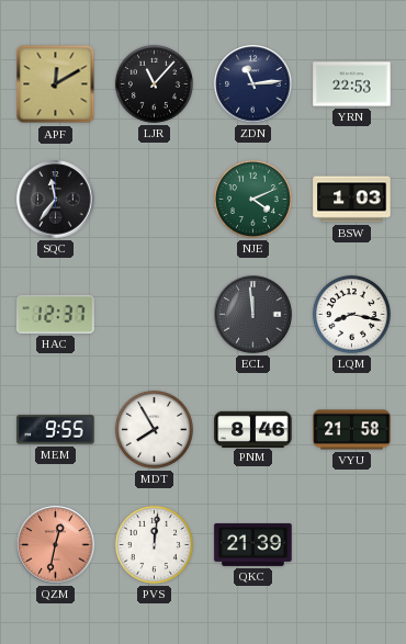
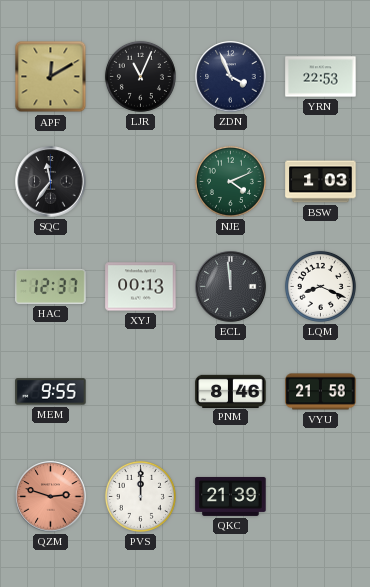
LJR: 11:07 -> 11:04 (140, 76)
ZDN: 11:14 -> 3:56 (231, 77)
XYJ: none -> 00:13 (141, 287)
LQM: 8:17 -> 8:19 (320, 286)
MDT: 7:55 -> none (154, 429)
QZM: 12:32 -> 2:48 (51, 497)
PVS: 12:01 -> 12:00 (140, 496)
